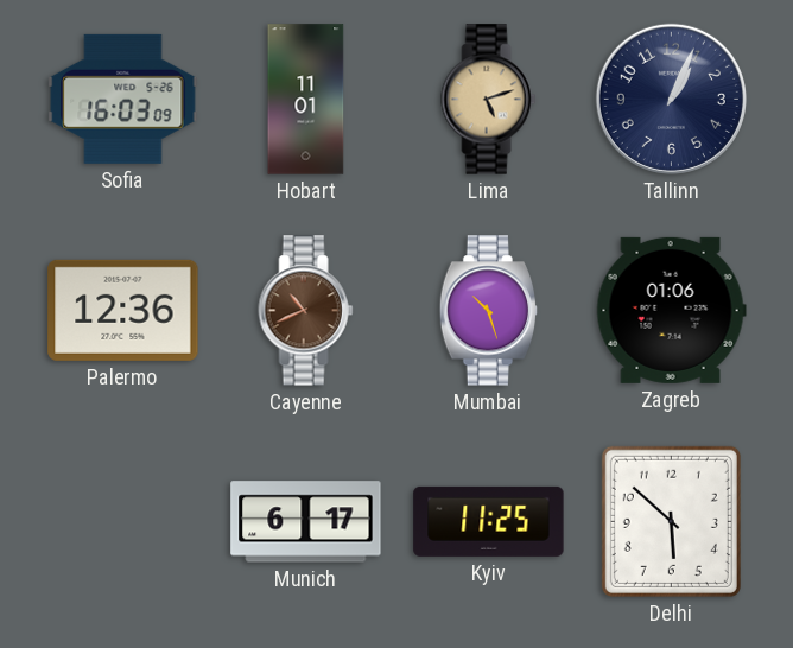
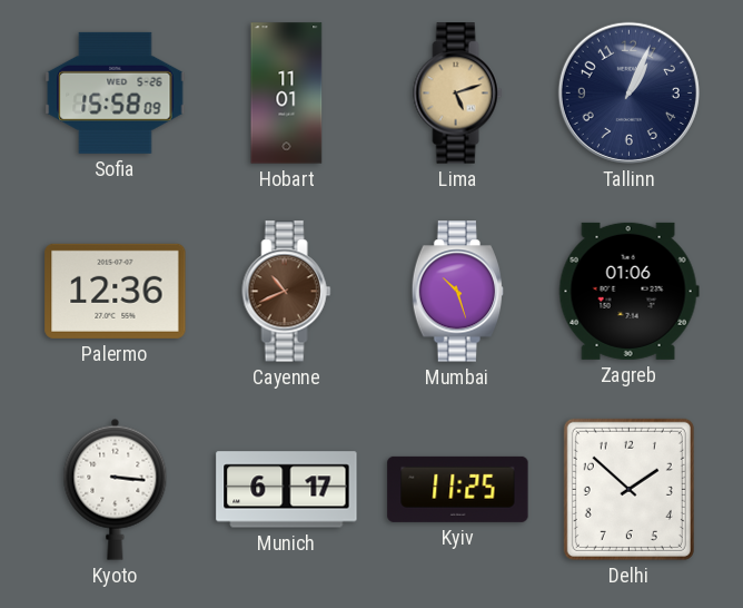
Sofia: 16:03 -> 15:58 (116, 92)
Kyoto: none -> 3:16 (116, 489)
Delhi: 5:52 -> 1:52 (628, 489)
